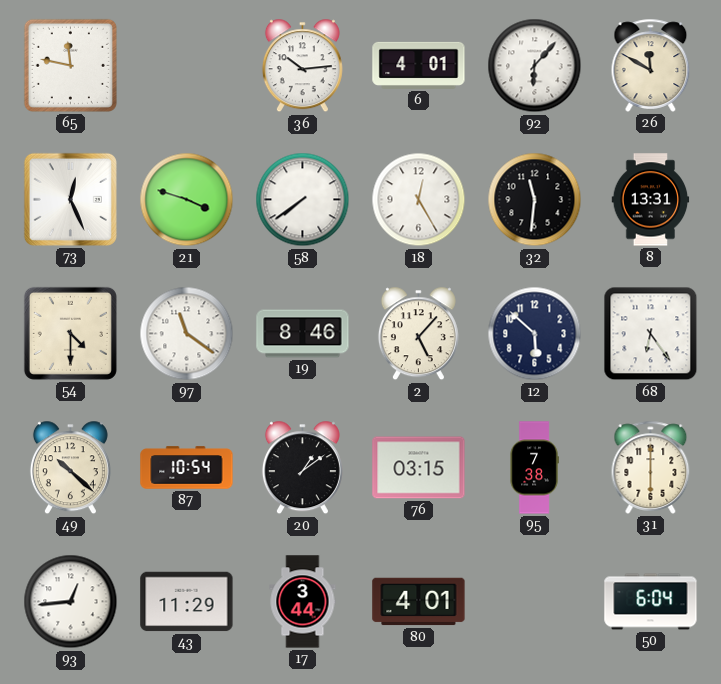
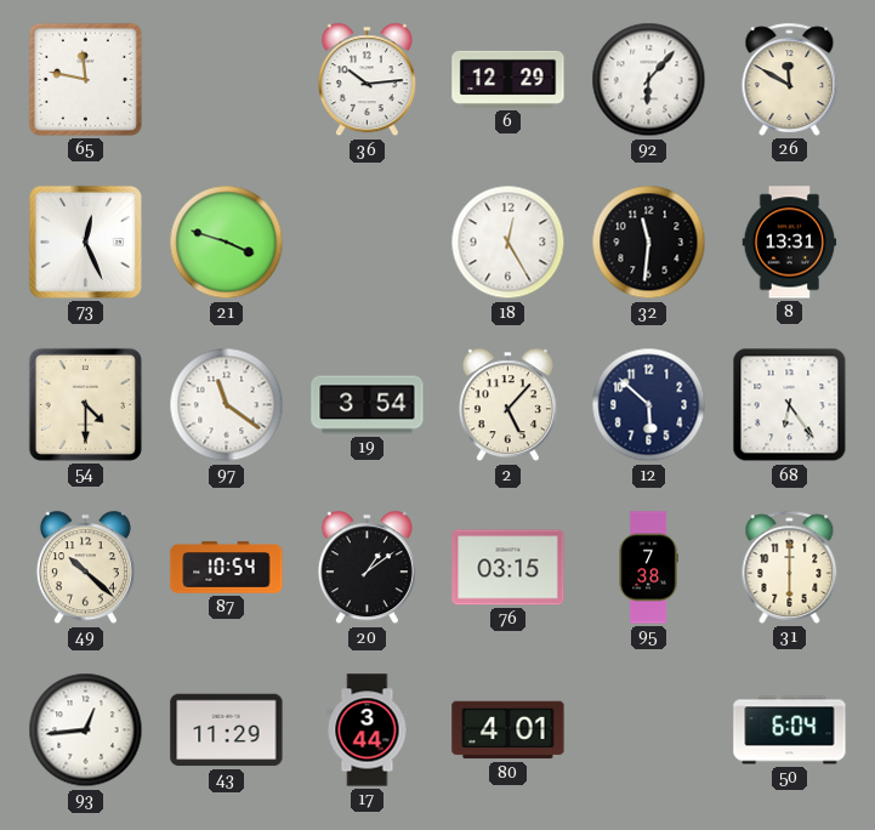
6: 4:01 -> 12:29 (508, 79)
58: 7:39 -> none (303, 200)
19: 8:46 -> 3:54 (368, 405)
